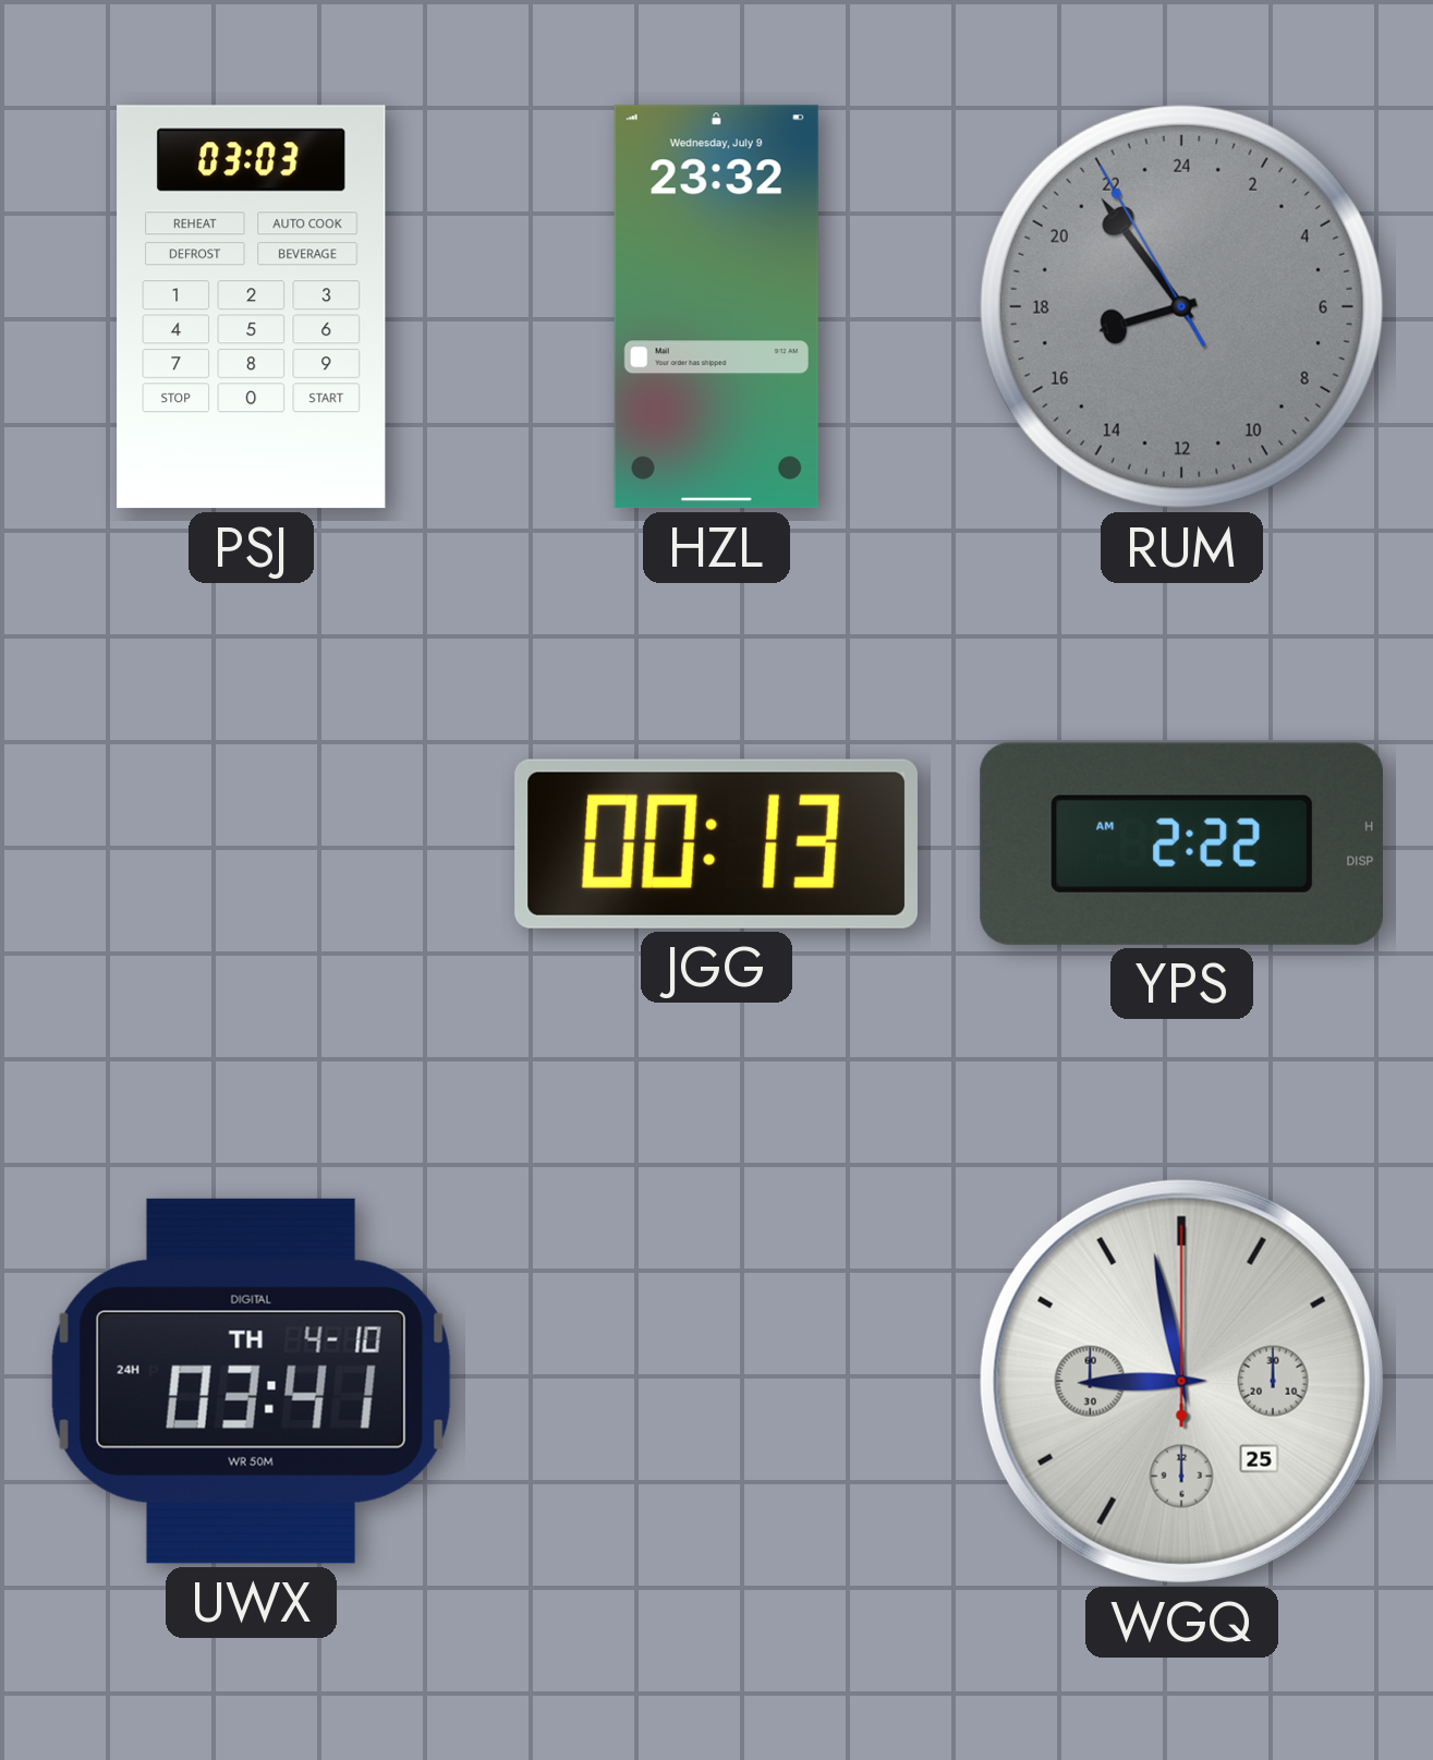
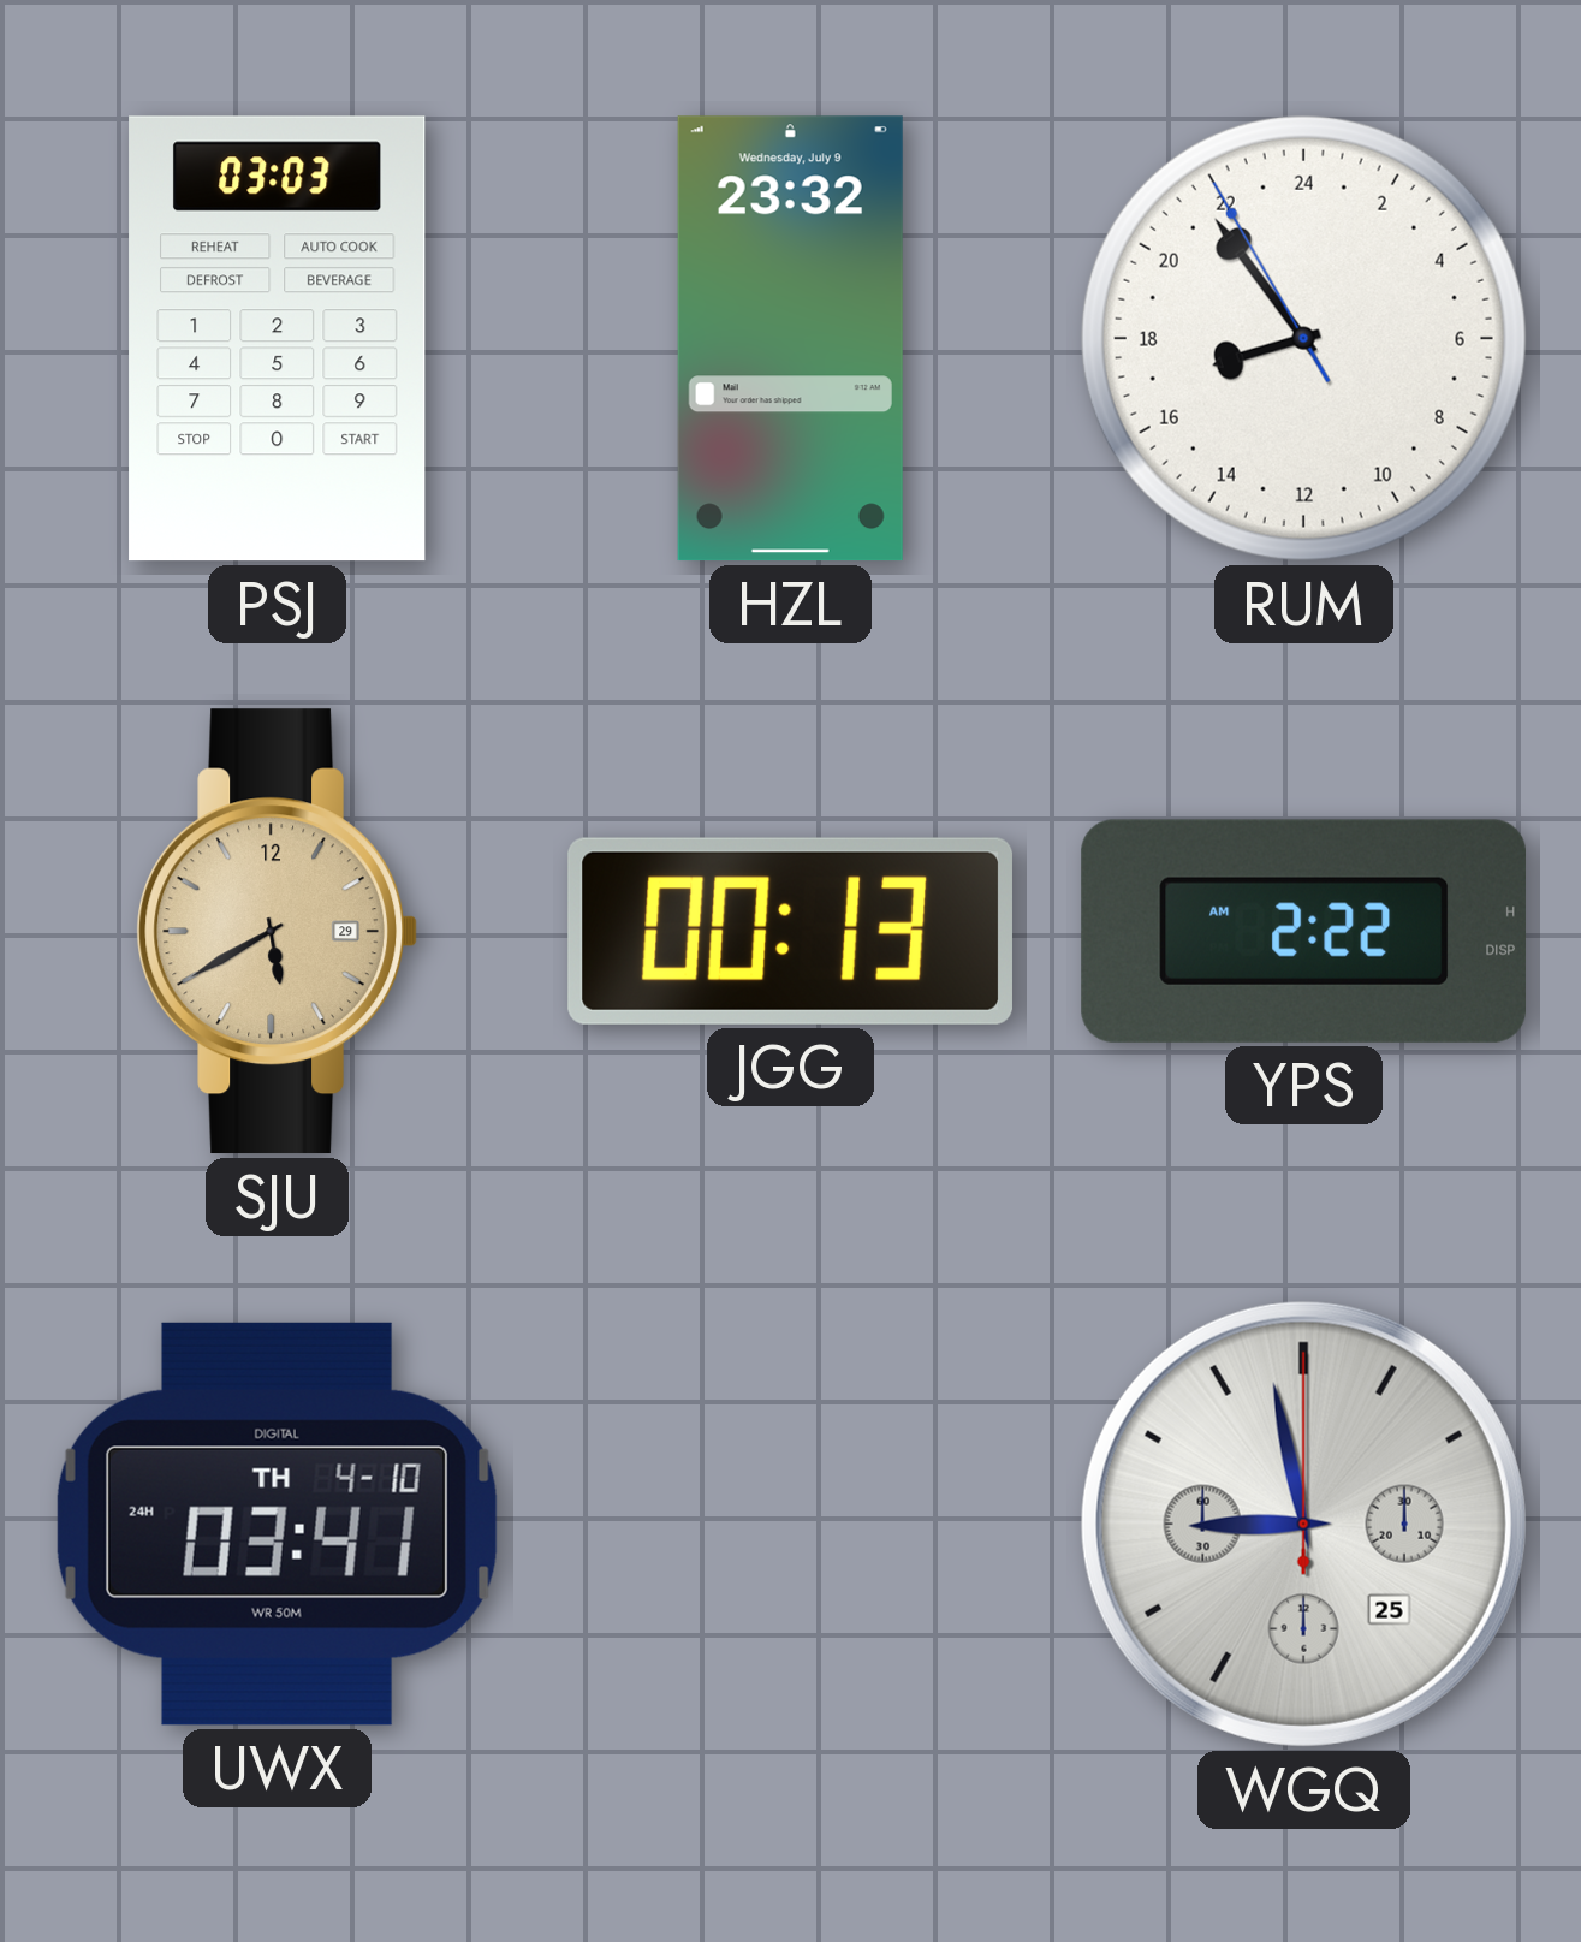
RUM dial: grey -> white (1303, 338)
SJU: none -> 5:40 (277, 932)
